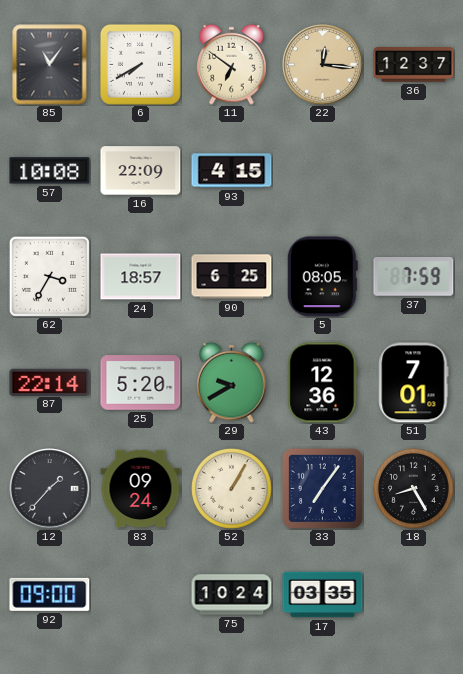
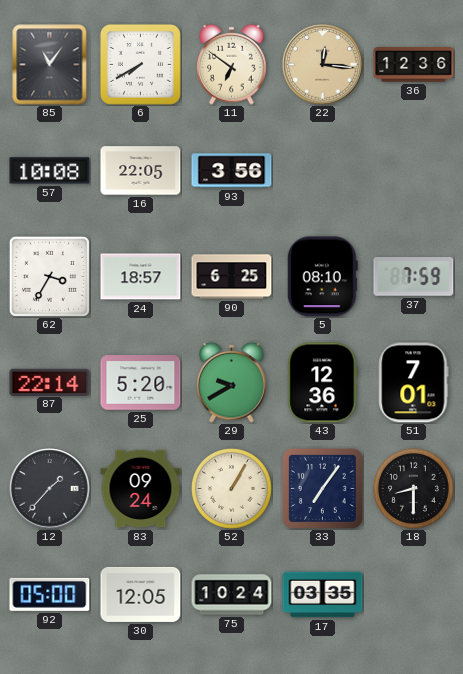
36: 12:37 -> 12:36 (414, 65)
16: 22:09 -> 22:05 (141, 171)
93: 4:15 -> 3:56 (232, 171)
5: 08:05 -> 08:10 (322, 277)
18: 8:25 -> 8:30 (414, 489)
92: 09:00 -> 05:00 (50, 594)
30: none -> 12:05 (141, 594)
